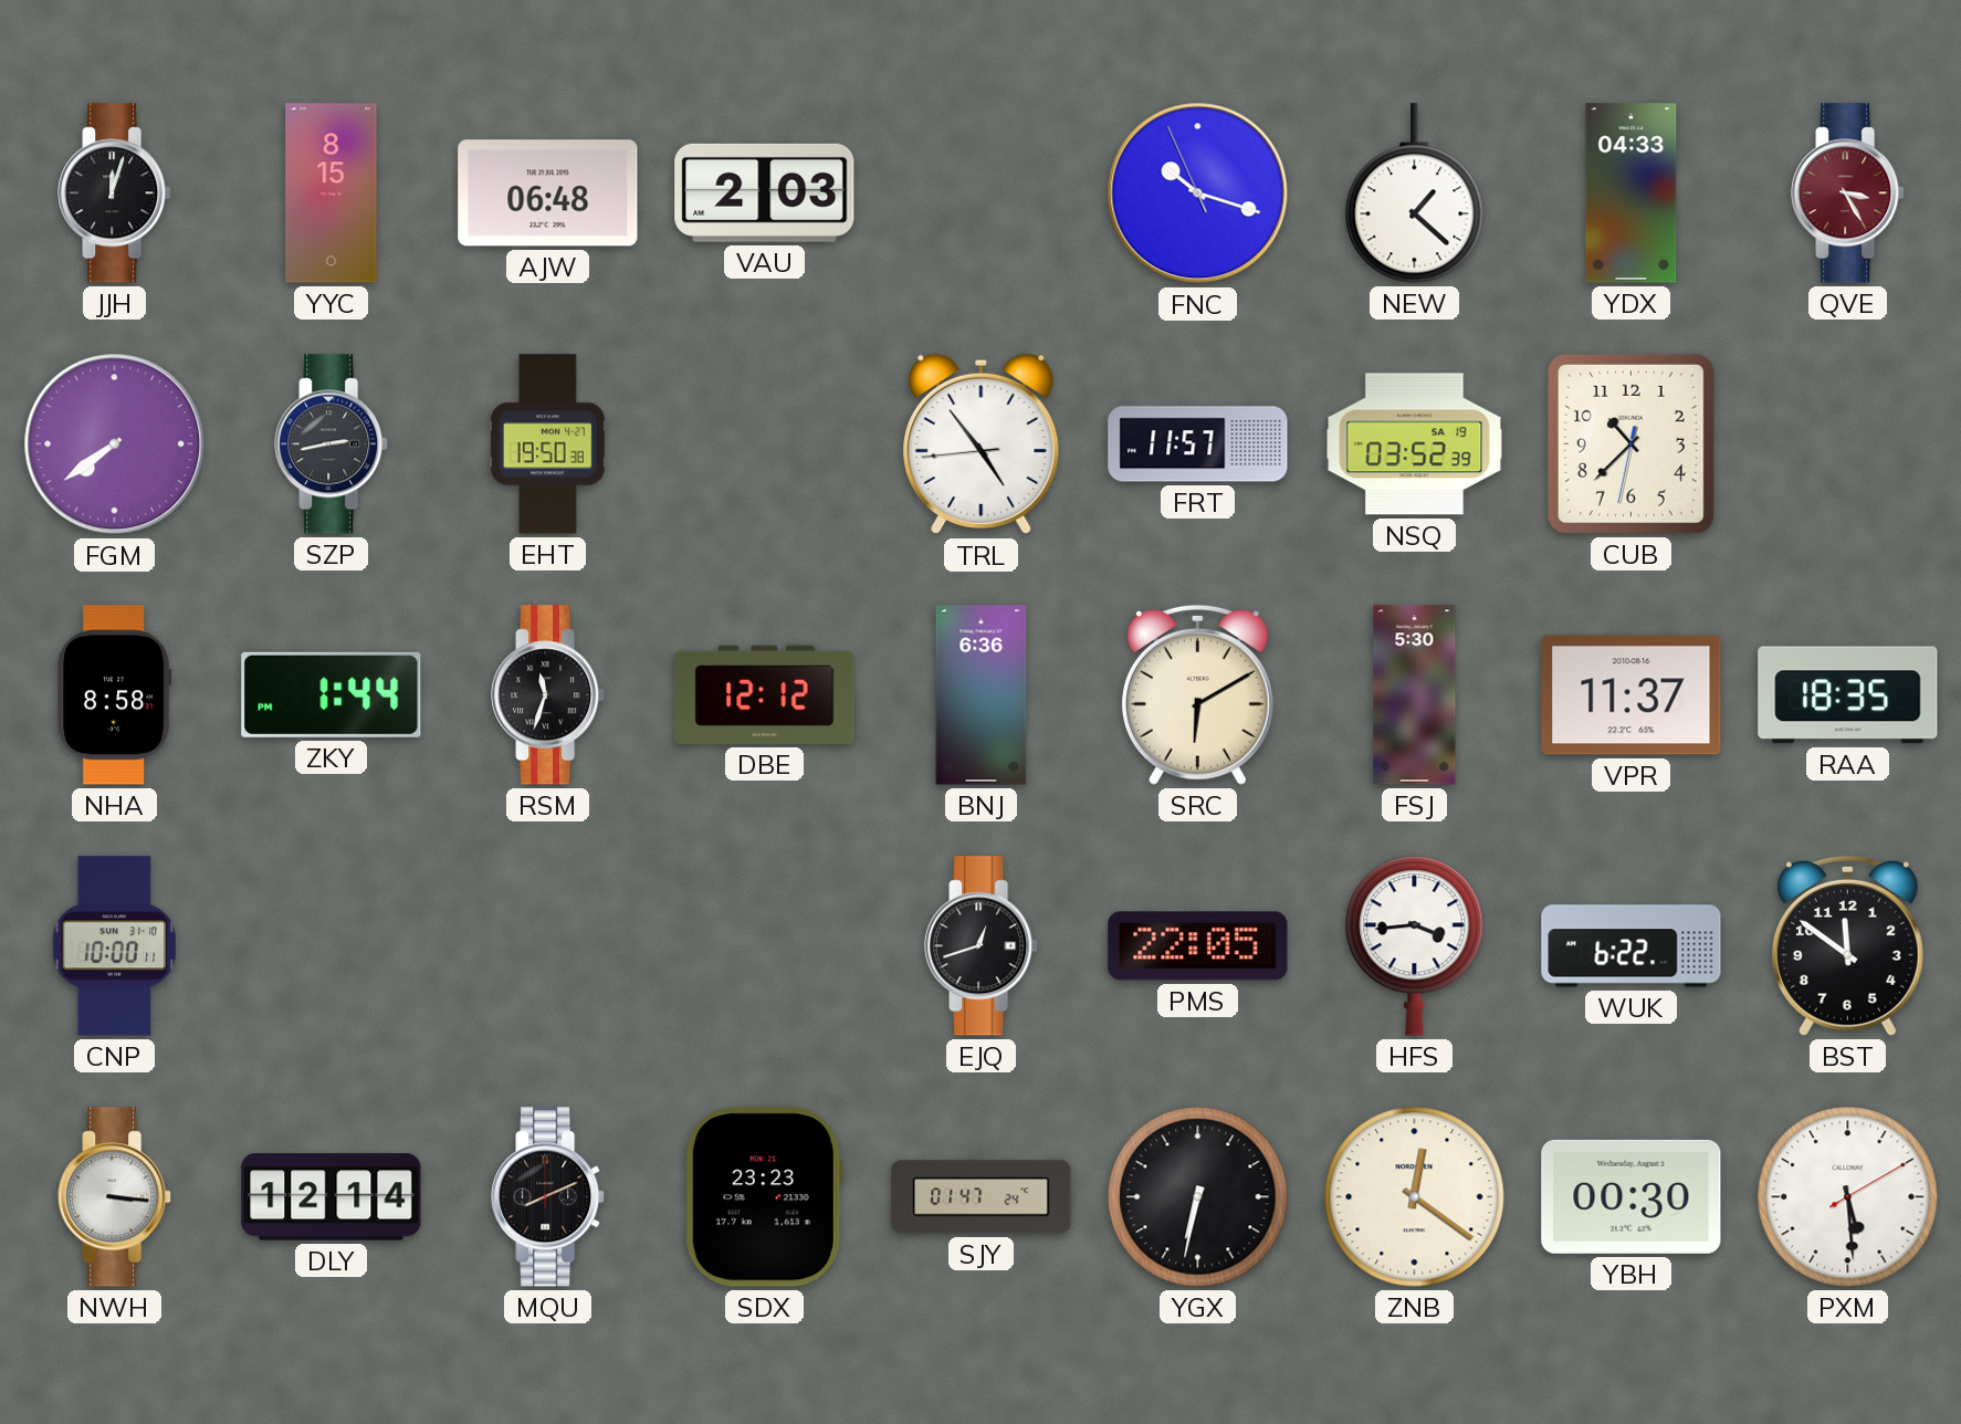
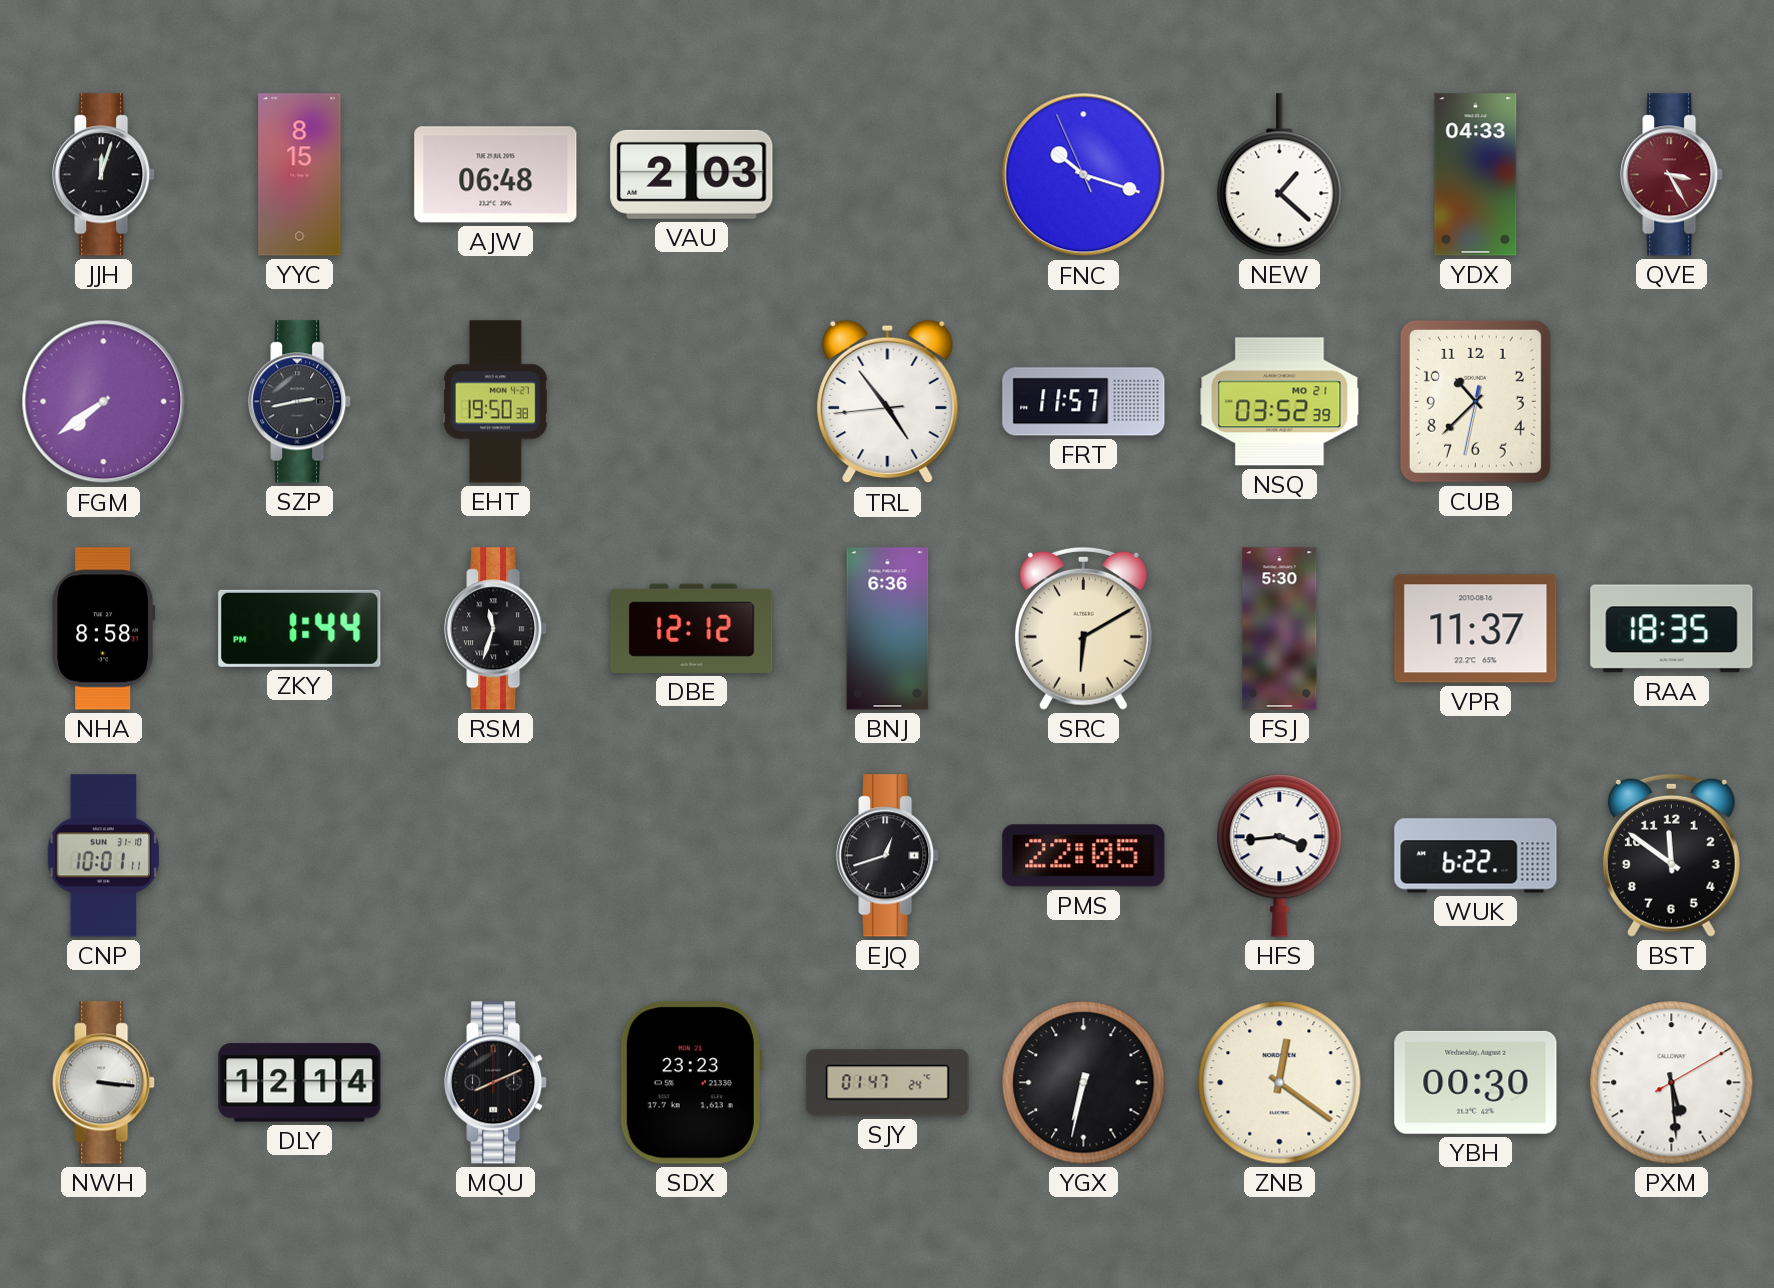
NSQ date: SA 19 -> MO 21 (1280, 402)
CNP: 10:00 -> 10:01 (104, 856)
